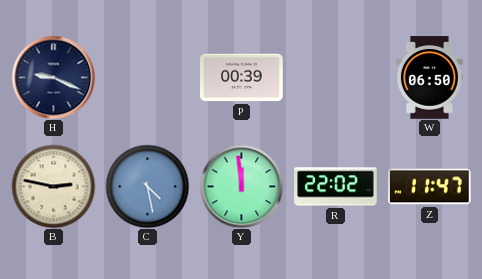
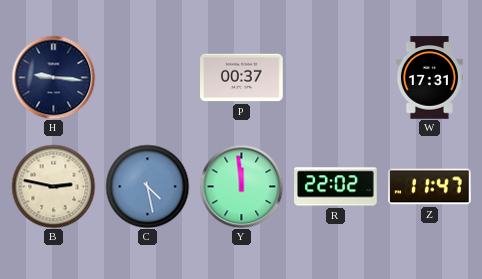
H: 9:19 -> 9:16 (53, 77)
P: 00:39 -> 00:37 (242, 78)
W: 06:50 -> 17:31 (429, 78)
